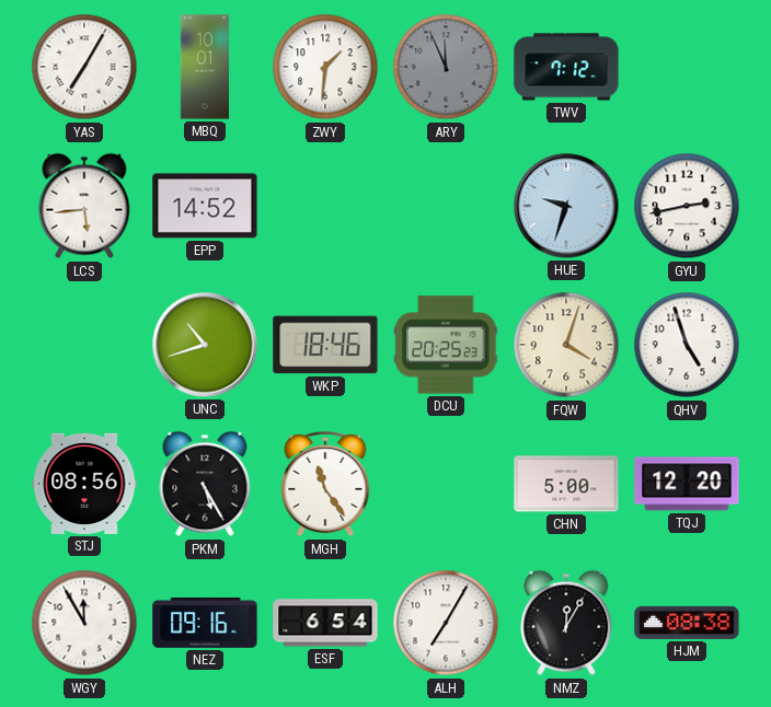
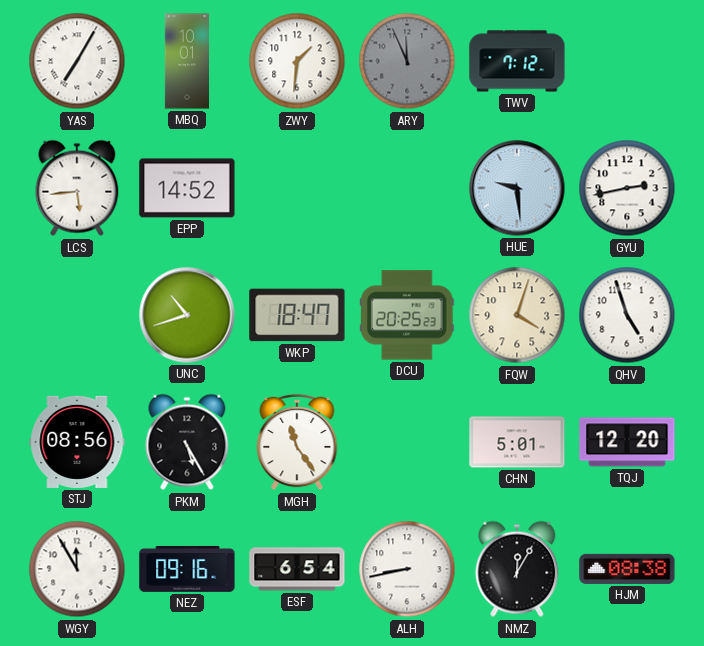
HUE: 9:33 -> 9:29 (517, 188)
WKP: 18:46 -> 18:47 (297, 315)
CHN: 5:00 -> 5:01 (517, 442)
ALH: 7:05 -> 8:43 (407, 569)
